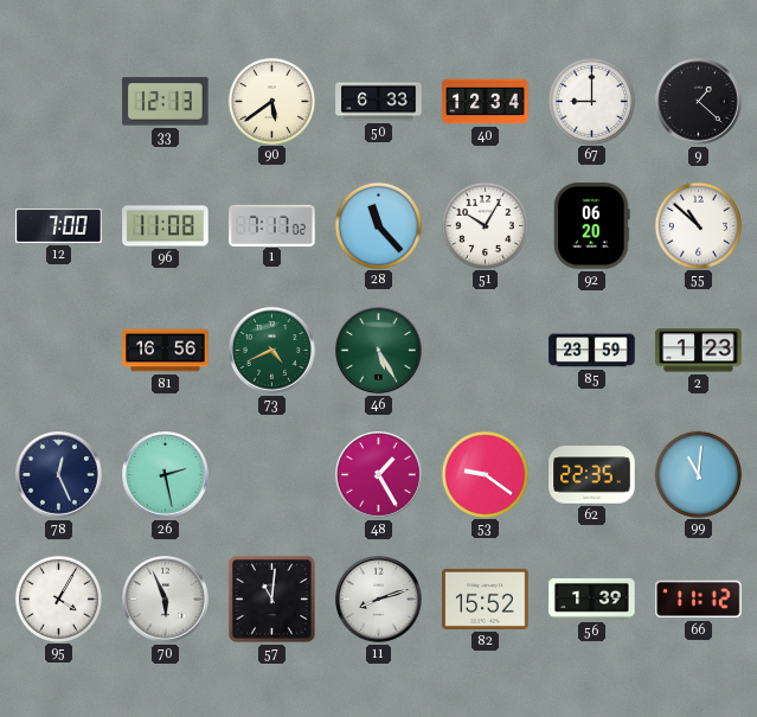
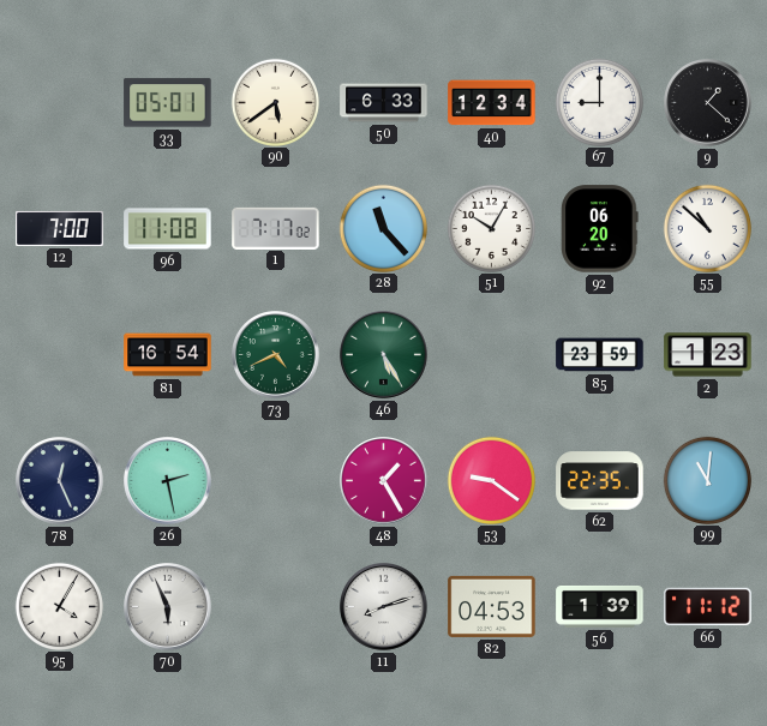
33: 12:13 -> 05:01 (168, 103)
81: 16:56 -> 16:54 (168, 355)
57: 11:01 -> none (271, 598)
82: 15:52 -> 04:53 (492, 606)
